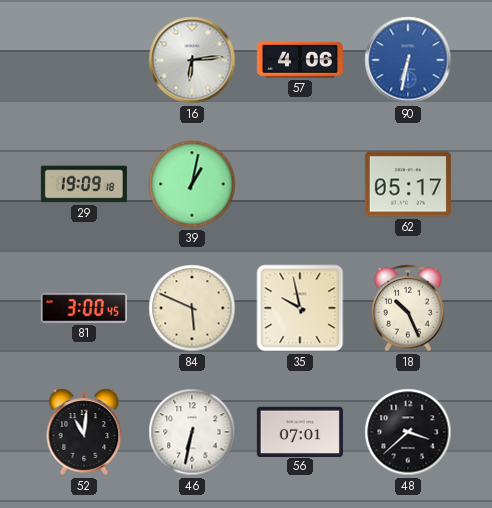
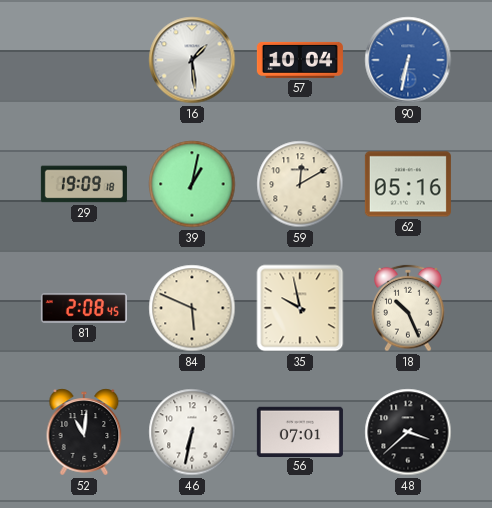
16: 6:14 -> 1:29 (192, 60)
57: 4:06 -> 10:04 (300, 60)
59: none -> 12:10 (300, 184)
62: 05:17 -> 05:16 (408, 184)
81: 3:00 -> 2:08 (84, 308)
